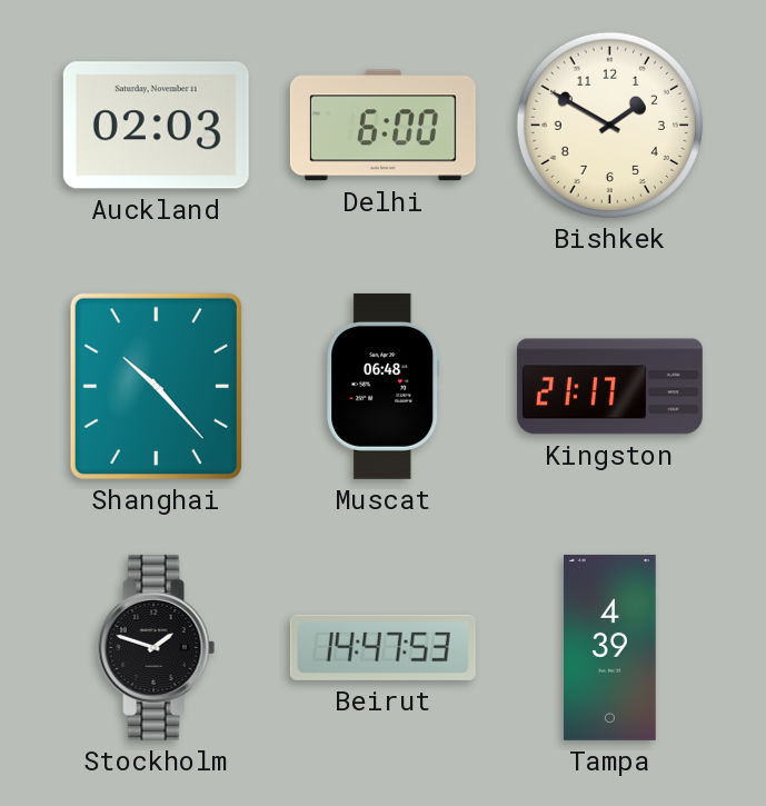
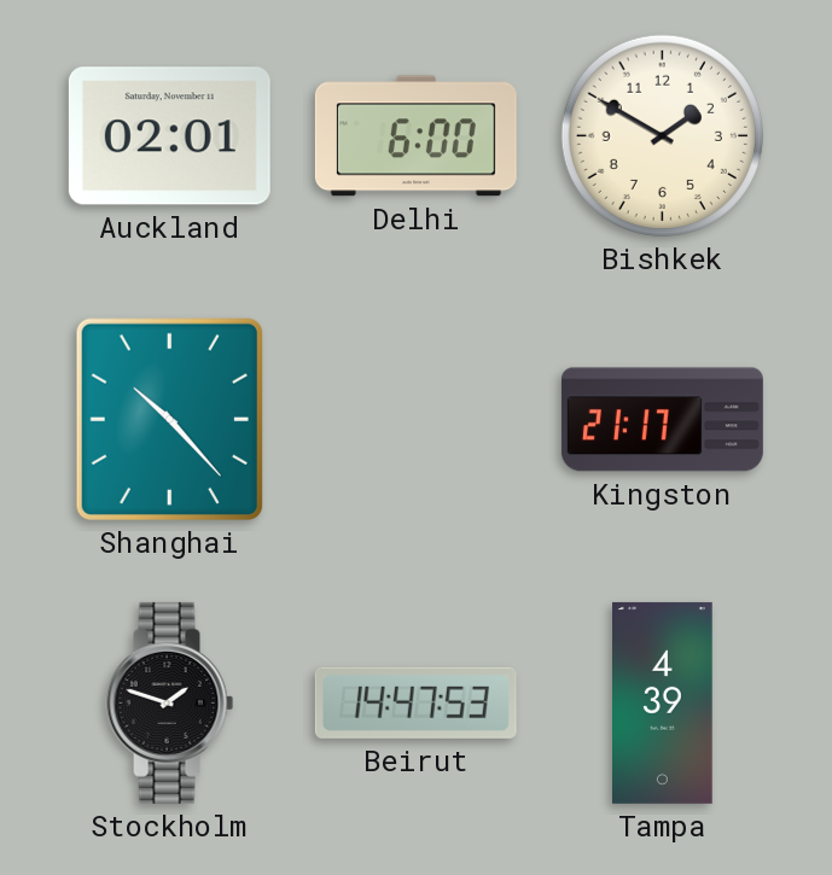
Auckland: 02:03 -> 02:01 (169, 136)
Muscat: 06:48 -> none (384, 386)
